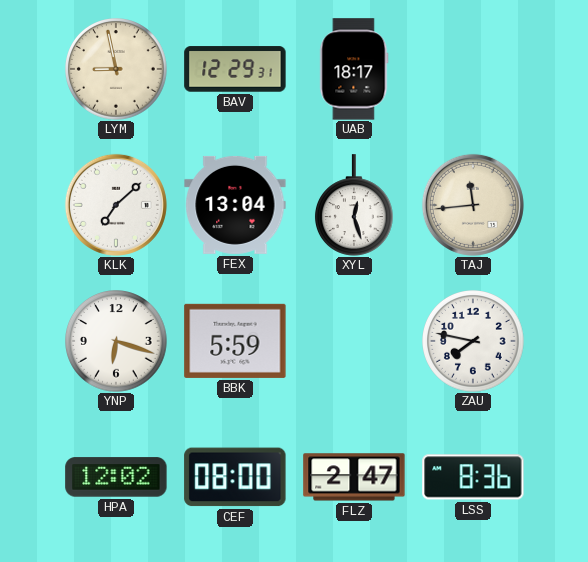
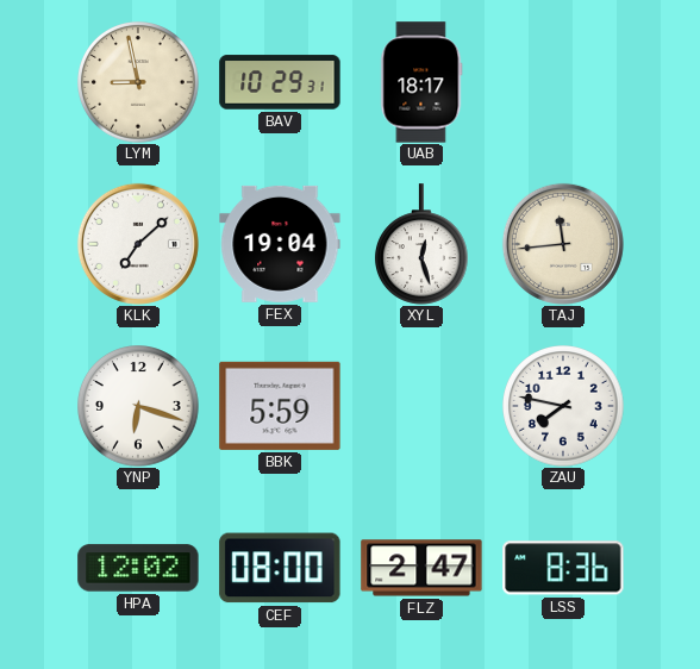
BAV: 12:29 -> 10:29 (280, 82)
FEX: 13:04 -> 19:04 (280, 244)
